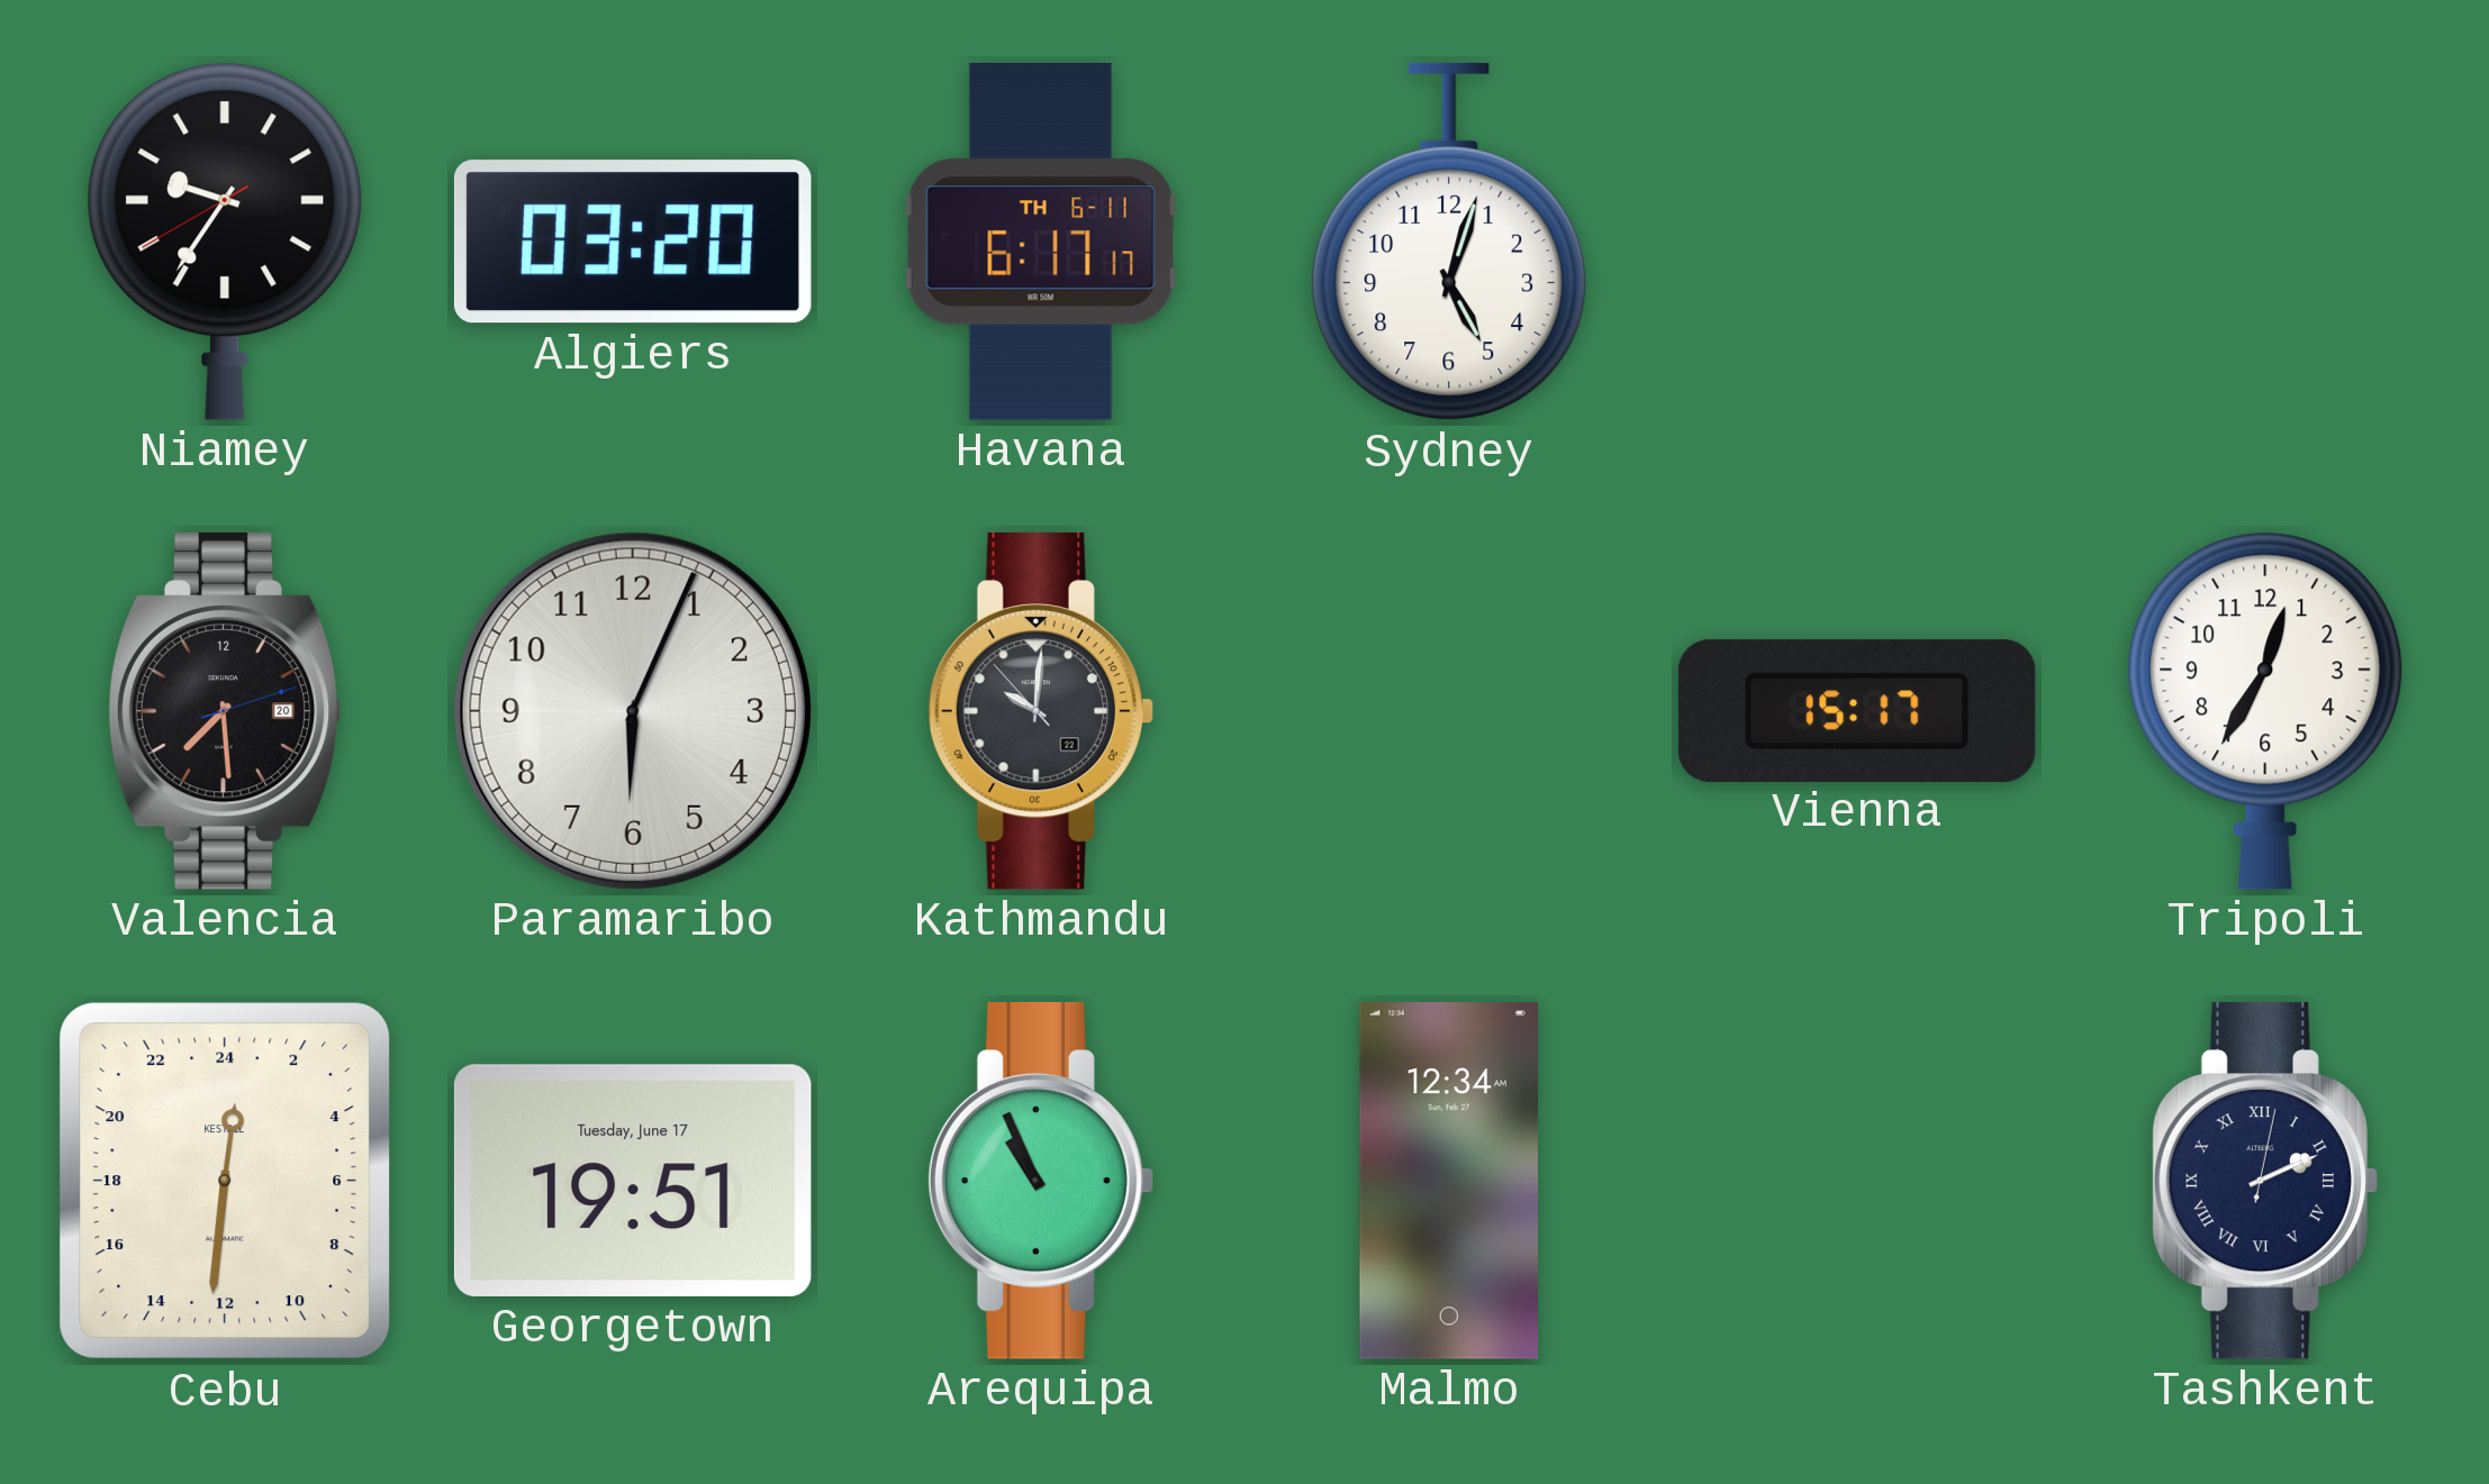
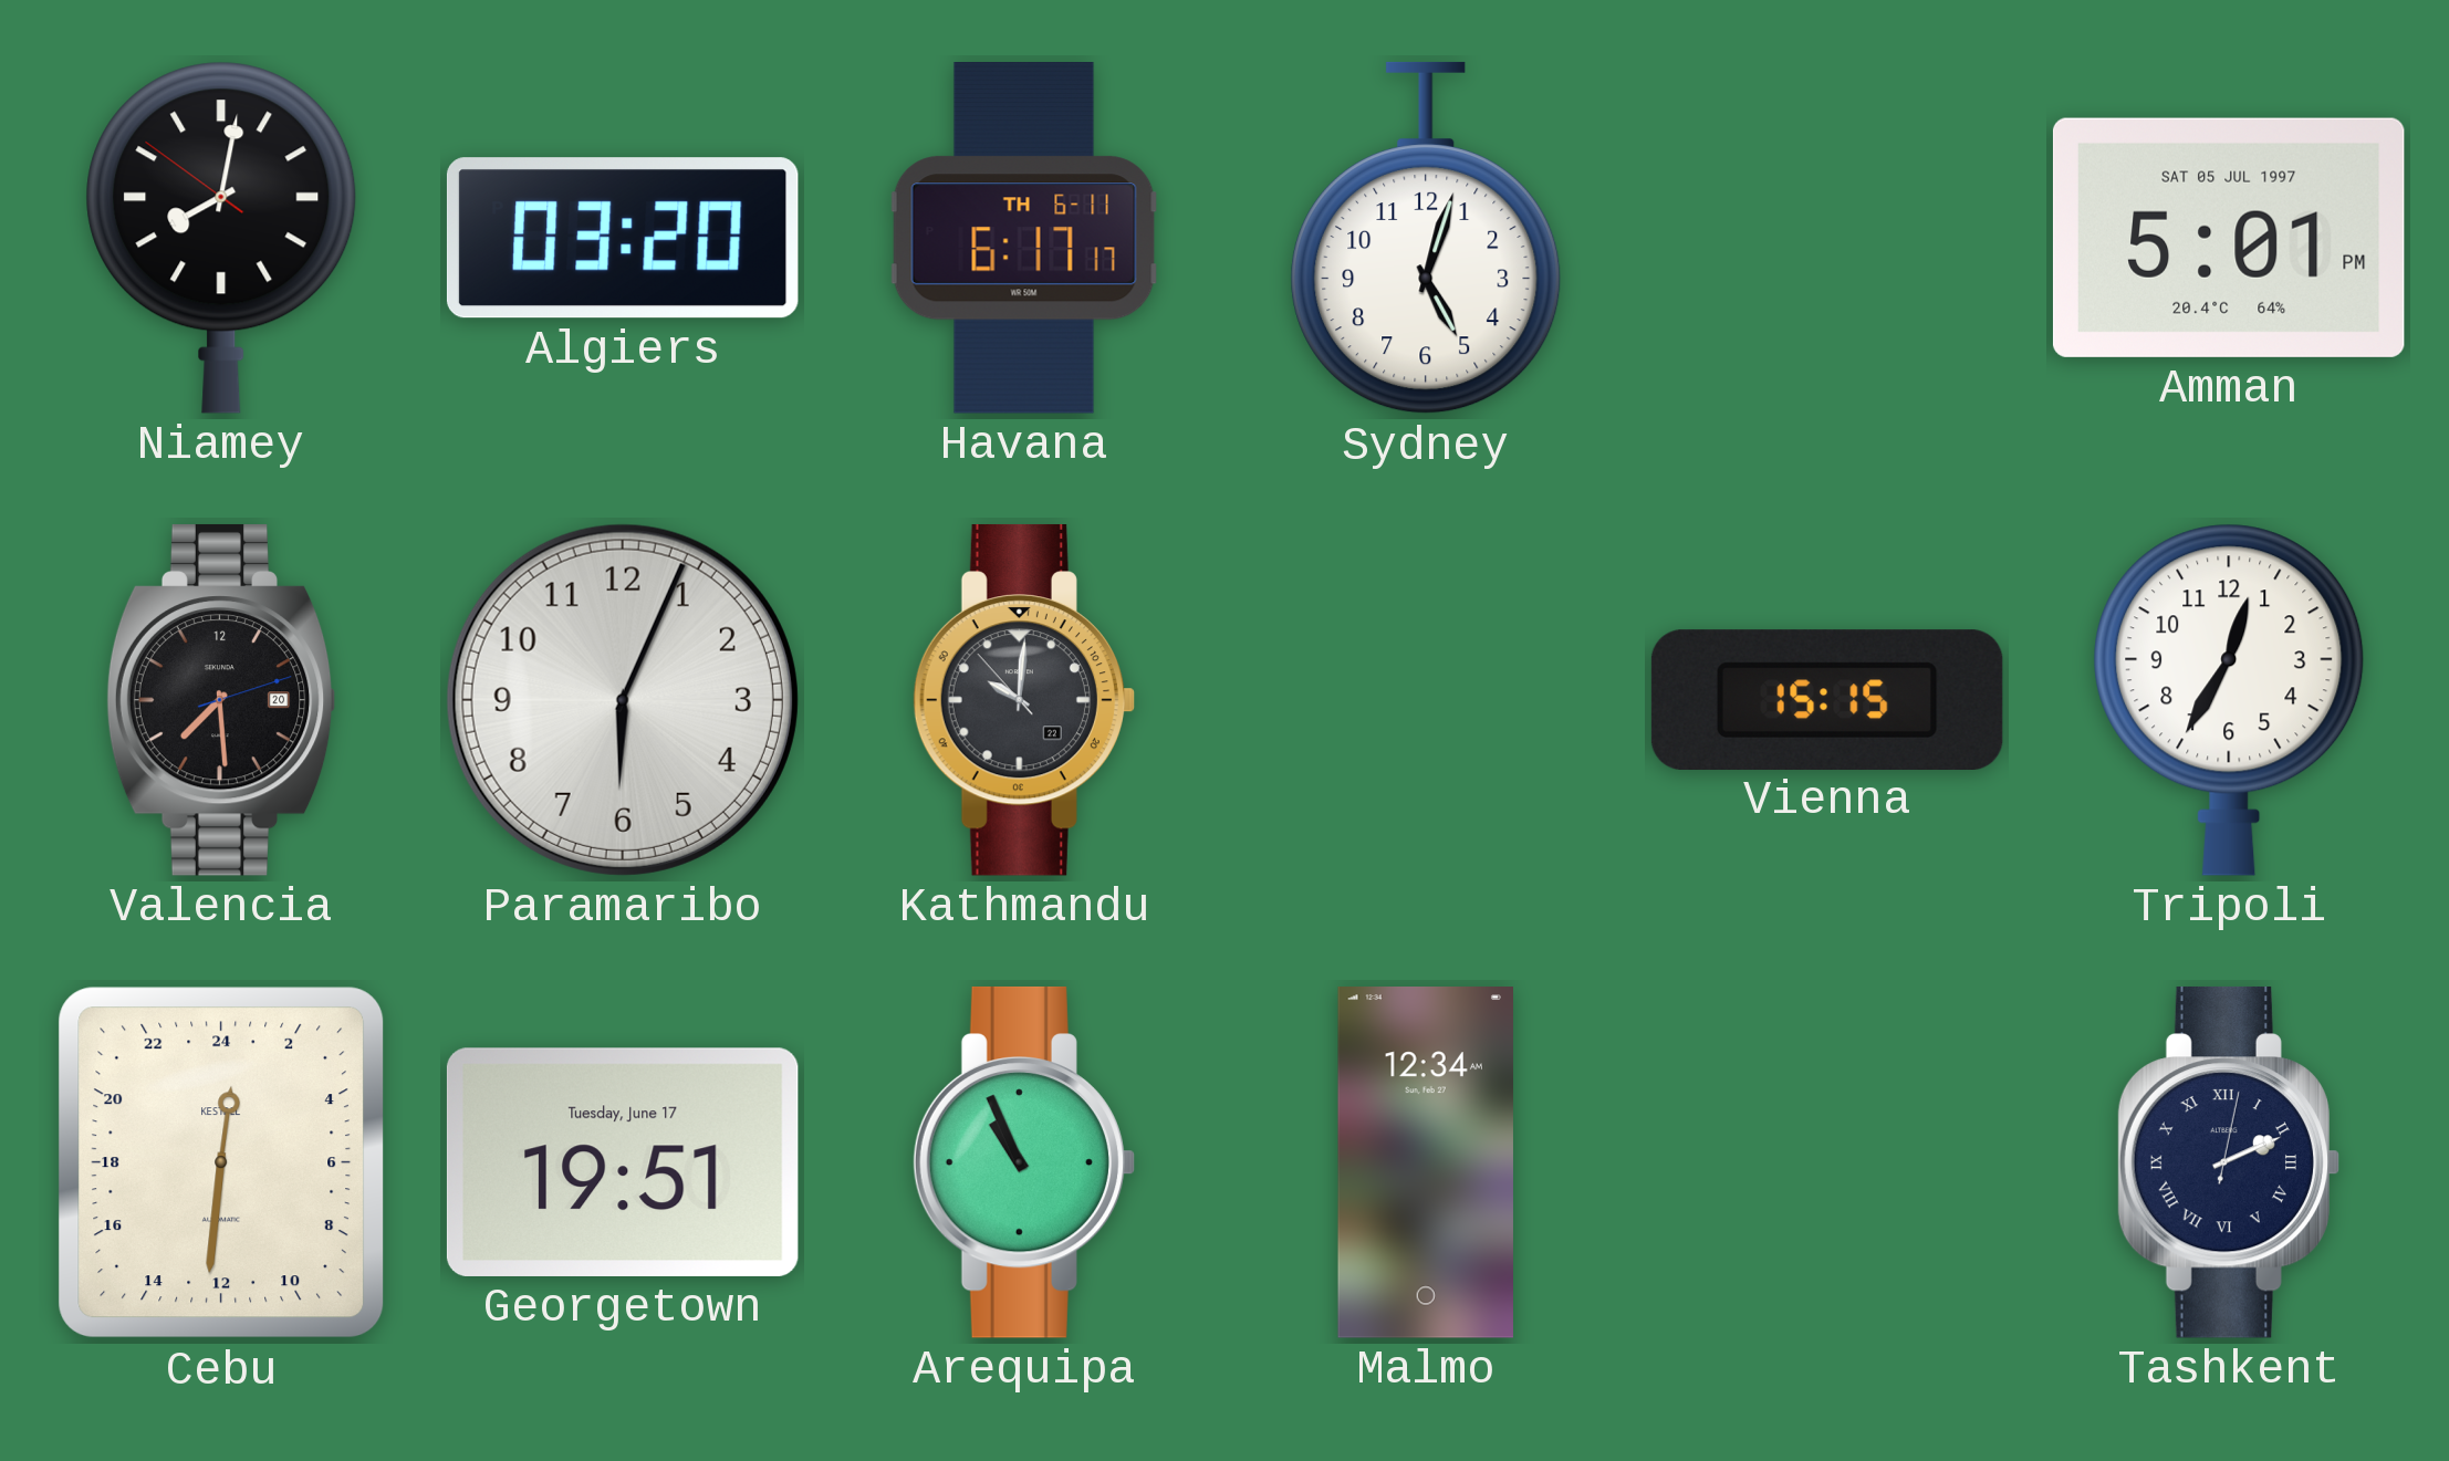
Niamey: 9:35 -> 8:01 (221, 238)
Amman: none -> 5:01 (2229, 238)
Vienna: 15:17 -> 15:15 (1827, 699)
